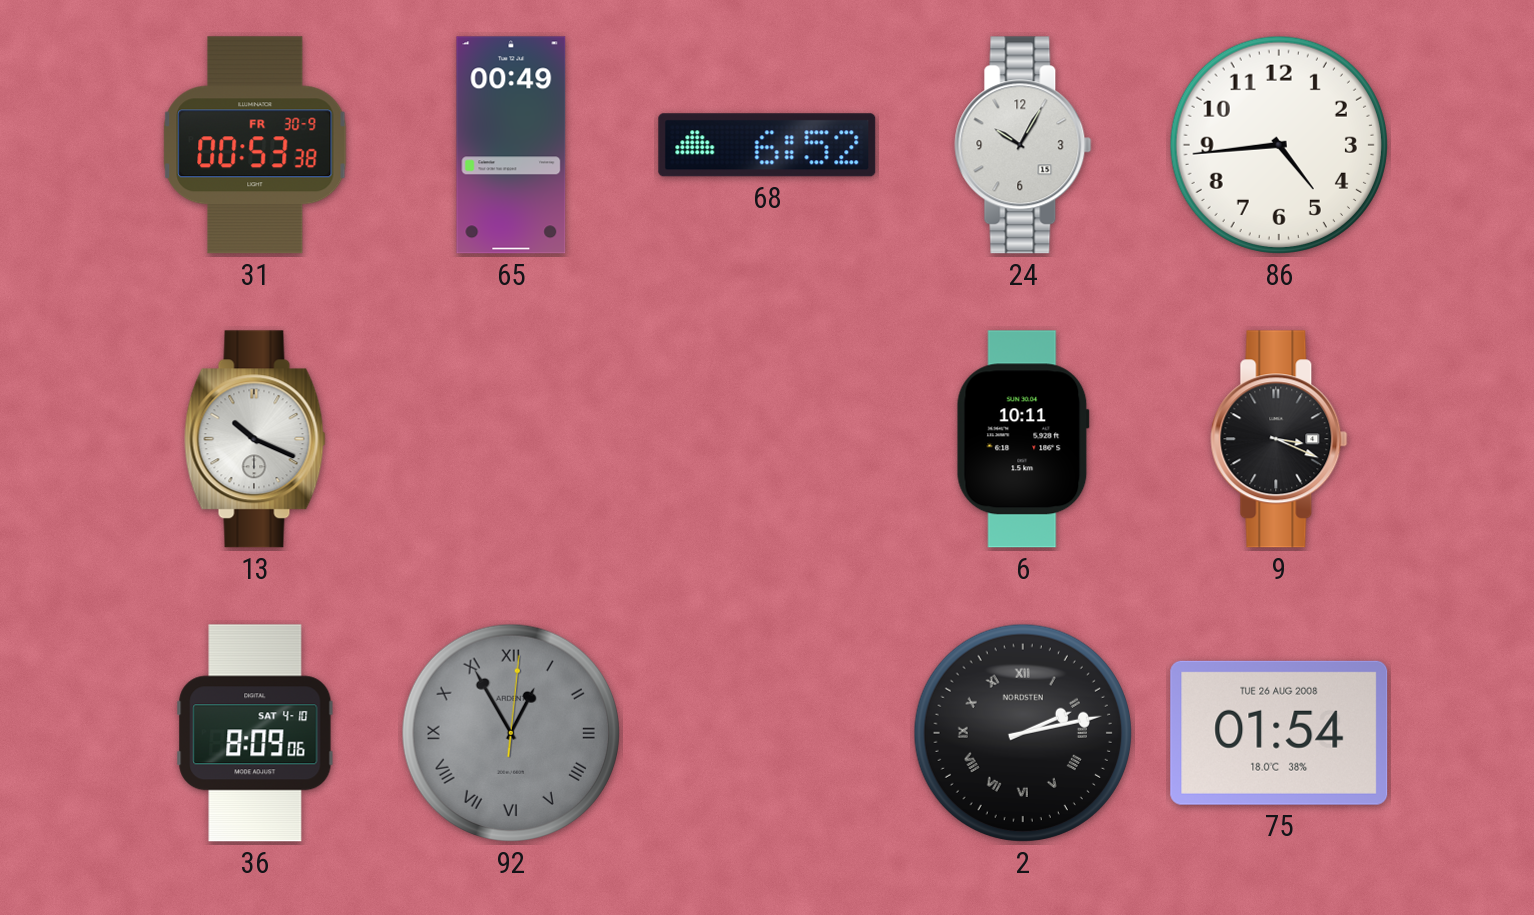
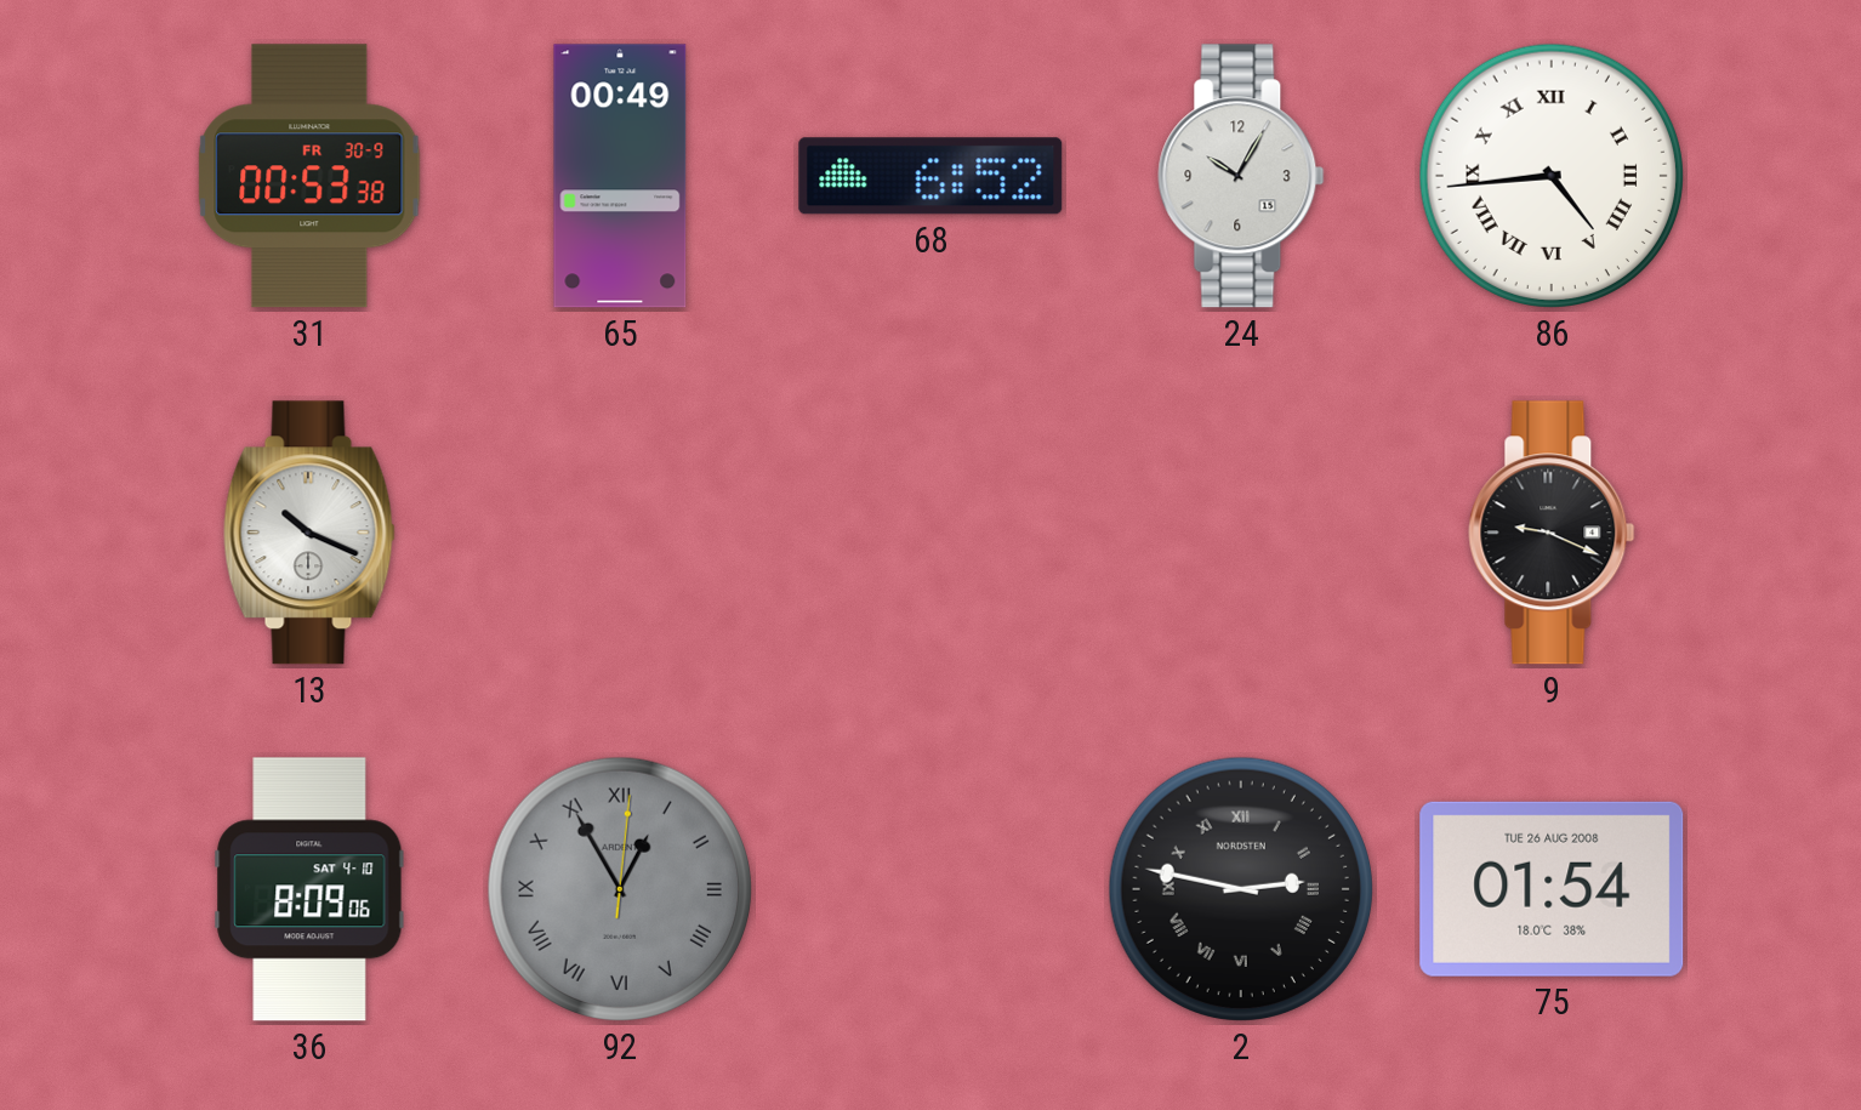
86 numerals: Arabic -> Roman (1552, 176)
6: 10:11 -> none (1023, 439)
9: 3:19 -> 9:19 (1552, 533)
2: 2:13 -> 2:47 (1241, 889)
